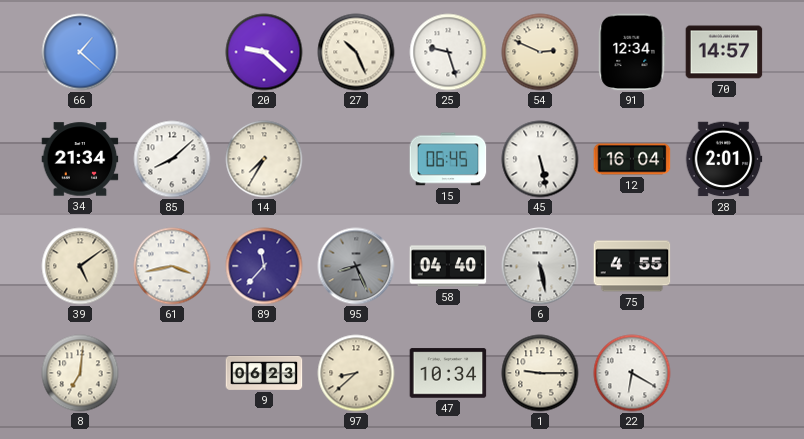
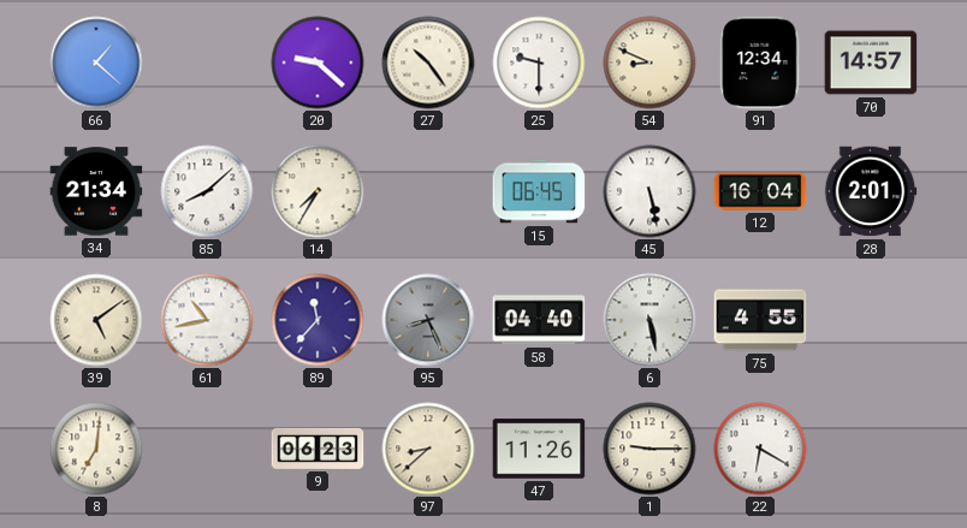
27: 10:26 -> 10:24 (428, 63)
25: 9:27 -> 9:30 (539, 63)
54: 2:49 -> 8:49 (649, 63)
61: 3:43 -> 10:43 (207, 320)
47: 10:34 -> 11:26 (539, 449)
